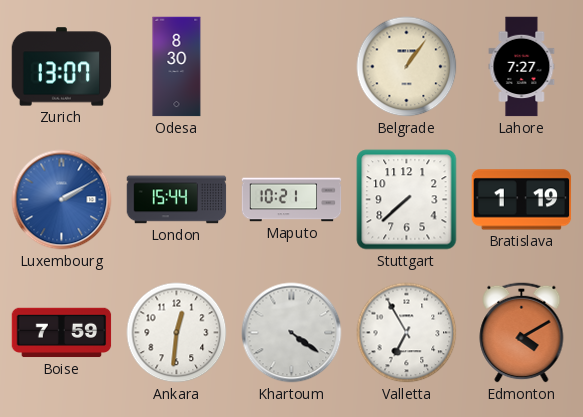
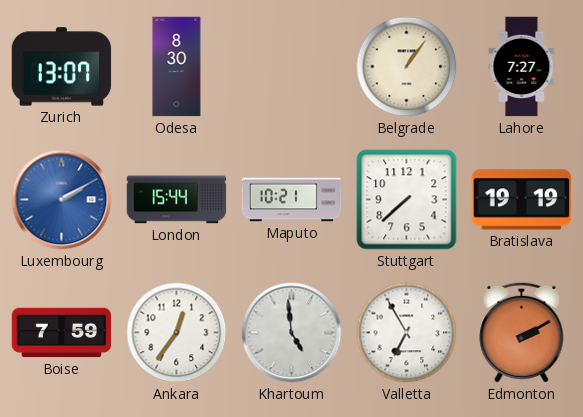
Bratislava: 1:19 -> 19:19 (522, 200)
Ankara: 12:31 -> 12:36 (177, 333)
Khartoum: 4:21 -> 4:59 (292, 333)
Edmonton: 4:10 -> 2:10 (522, 332)
